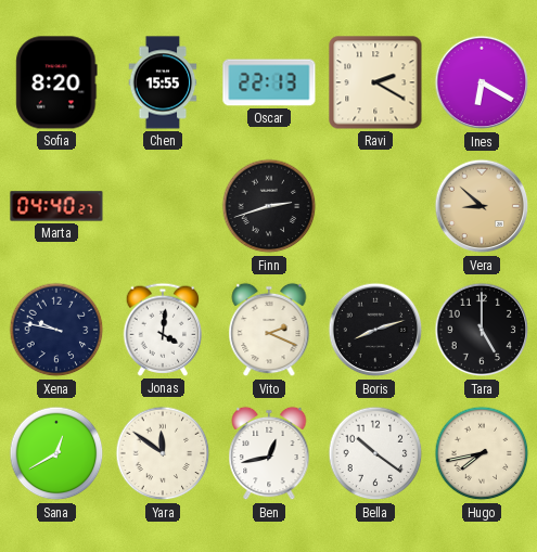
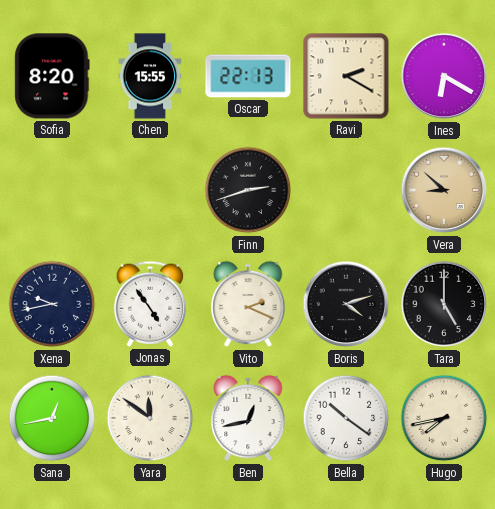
Marta: 04:40 -> none (56, 206)
Xena: 9:47 -> 9:43 (52, 304)
Jonas: 4:01 -> 4:54 (150, 304)
Boris: 8:12 -> 4:12 (346, 304)
Sana: 12:40 -> 12:43 (52, 418)
